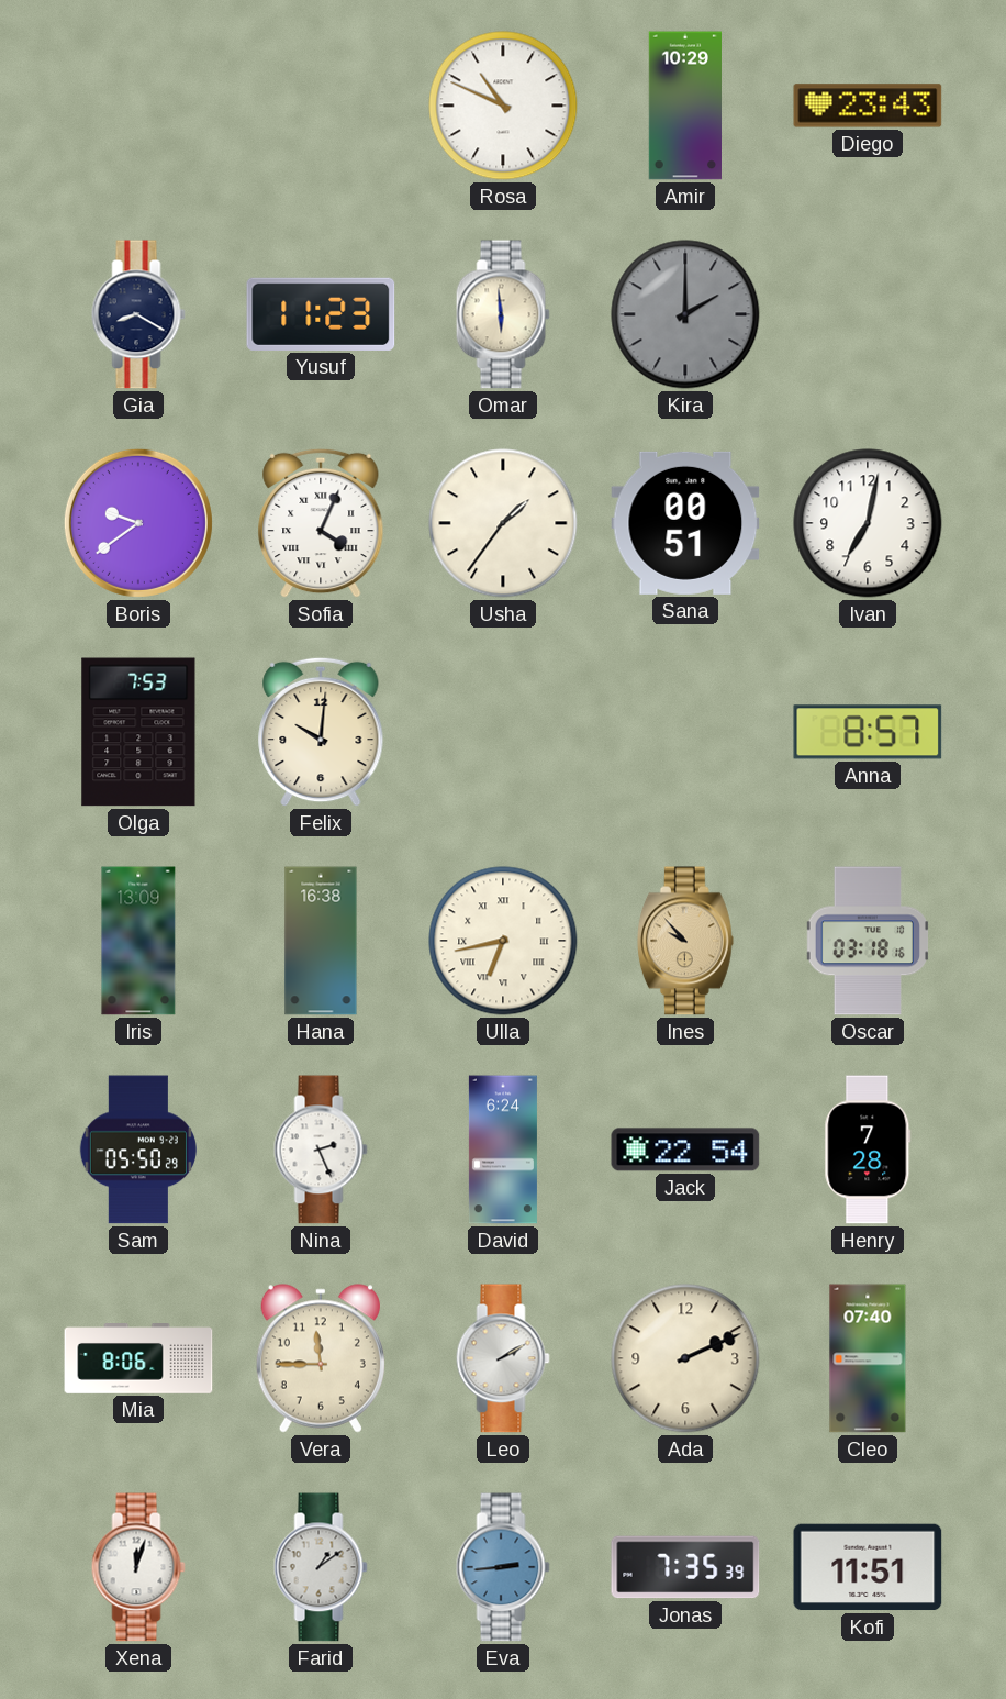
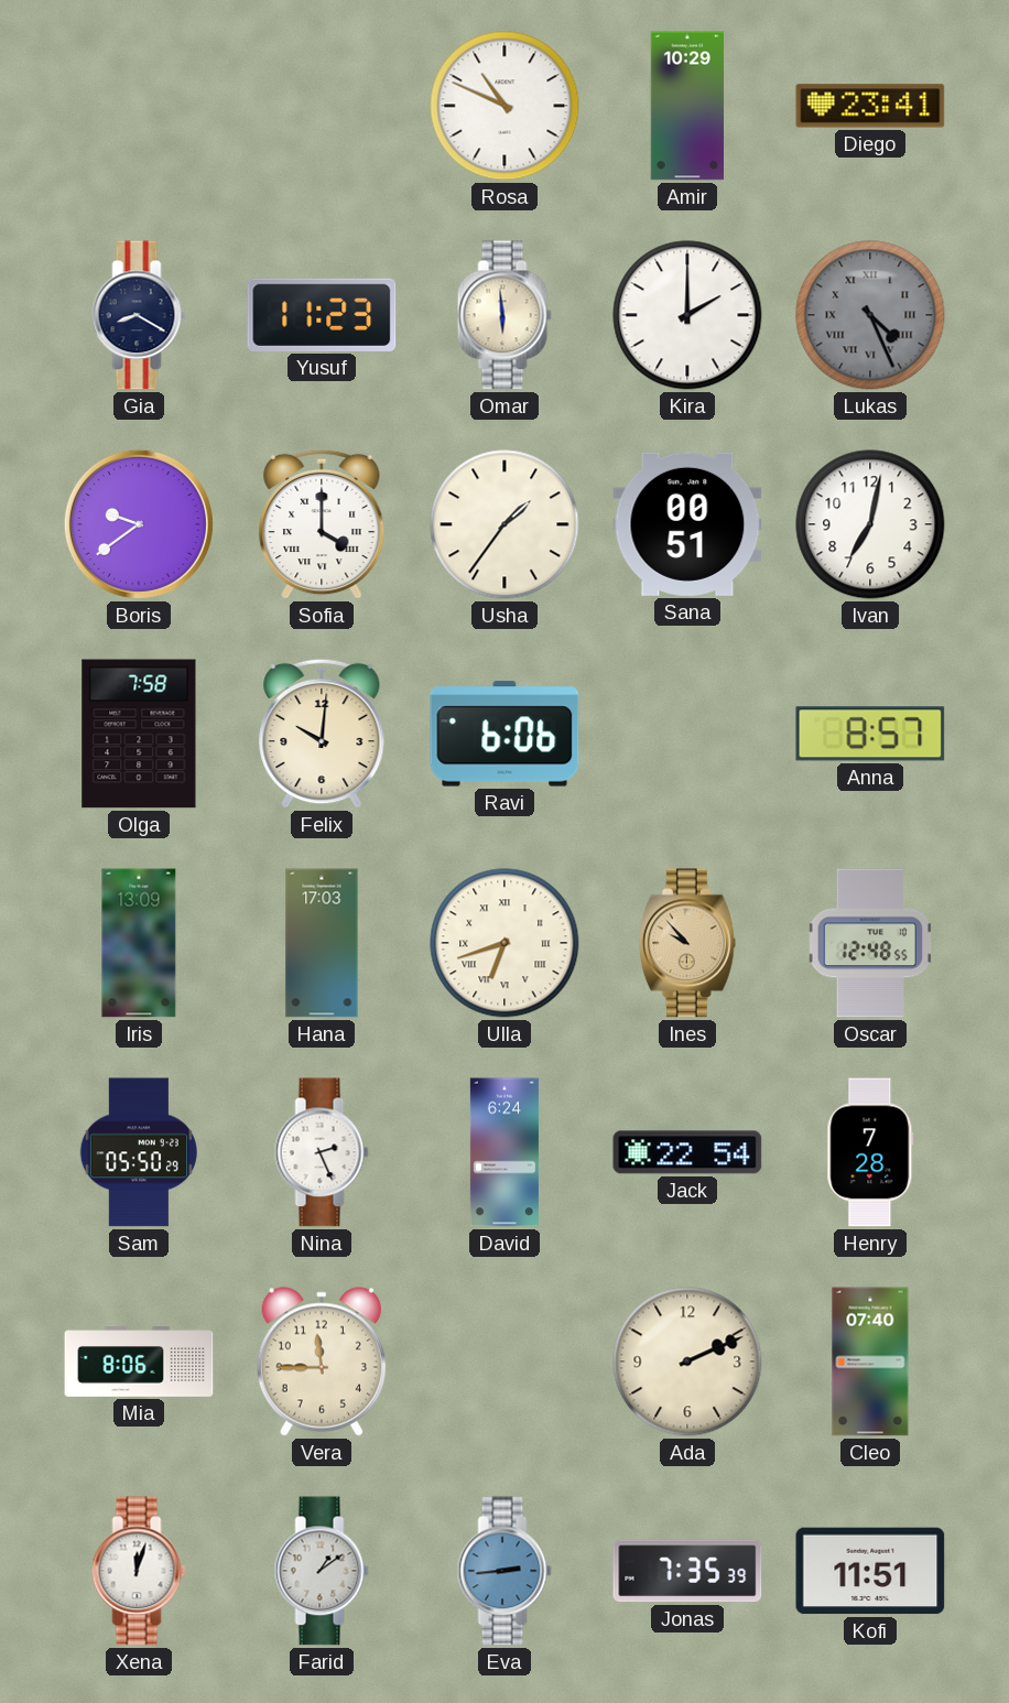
Diego: 23:43 -> 23:41 (870, 106)
Kira dial: grey -> white (687, 315)
Lukas: none -> 4:26 (870, 315)
Sofia: 4:04 -> 4:00 (322, 524)
Olga: 7:53 -> 7:58 (139, 734)
Ravi: none -> 6:06 (505, 734)
Hana: 16:38 -> 17:03 (322, 943)
Ulla: 6:43 -> 6:42 (505, 943)
Oscar: 03:18 -> 12:48 (869, 943)
Leo: 2:10 -> none (503, 1358)
